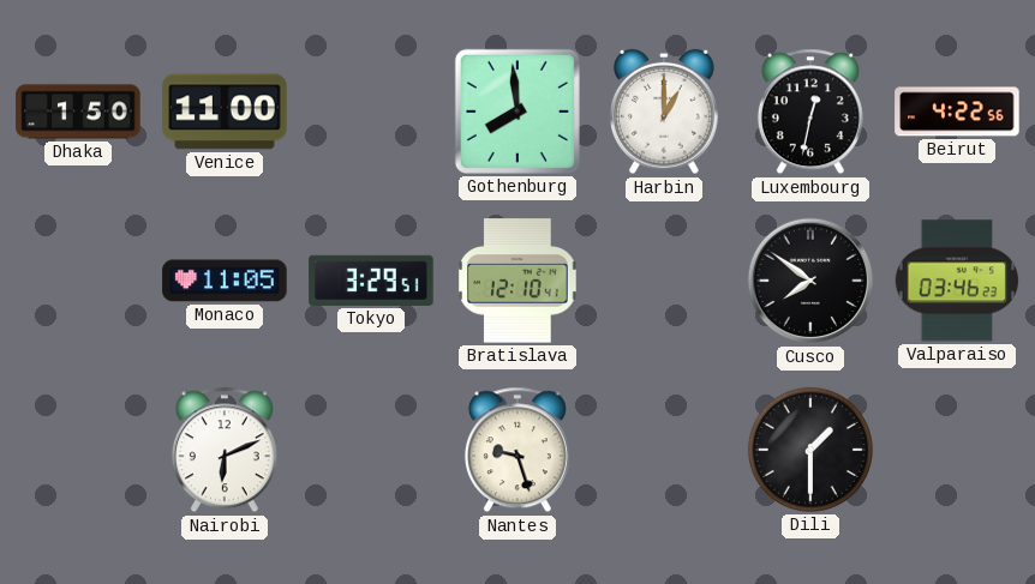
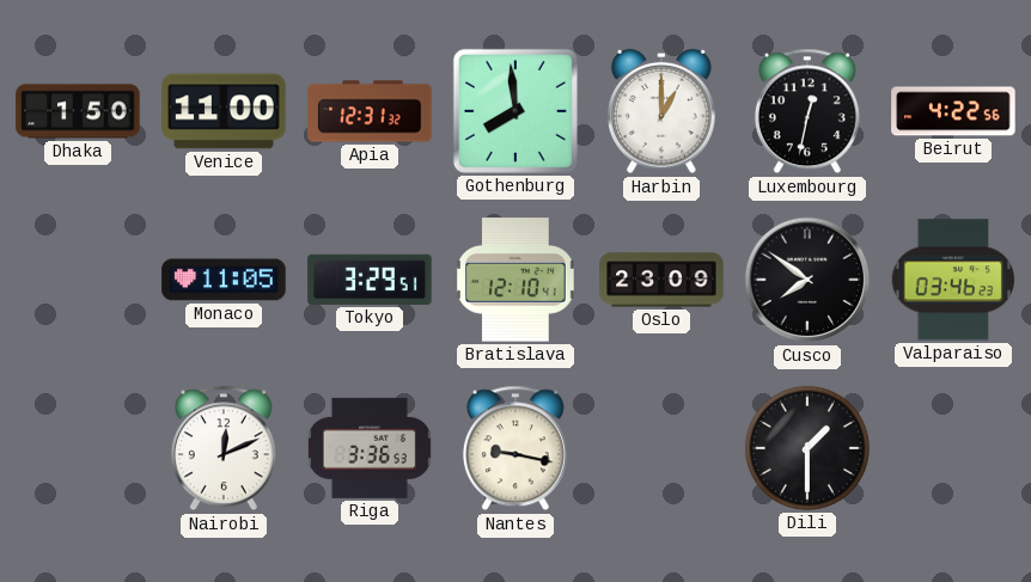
Apia: none -> 12:31 (370, 111)
Oslo: none -> 23:09 (661, 280)
Nairobi: 6:11 -> 12:11 (224, 448)
Riga: none -> 3:36 (370, 448)
Nantes: 9:27 -> 9:17 (515, 448)
